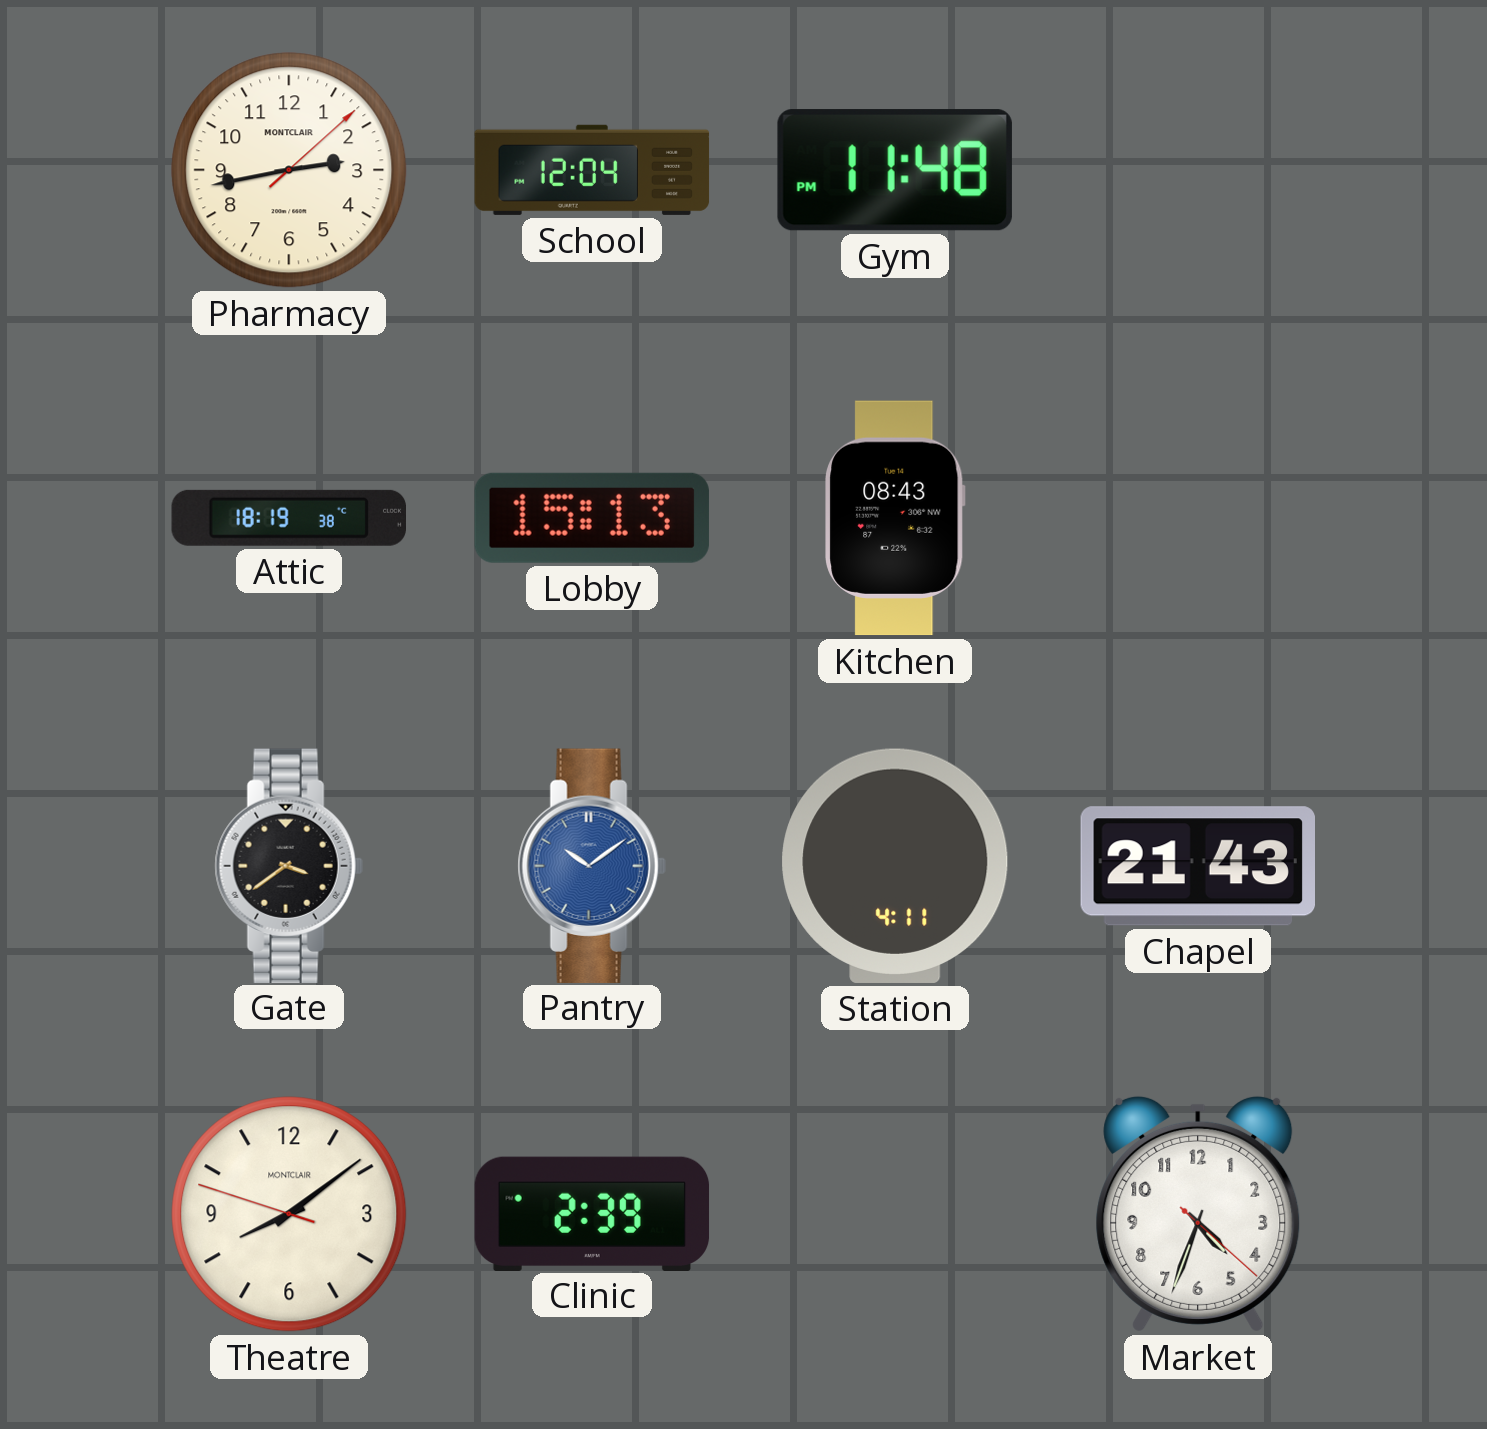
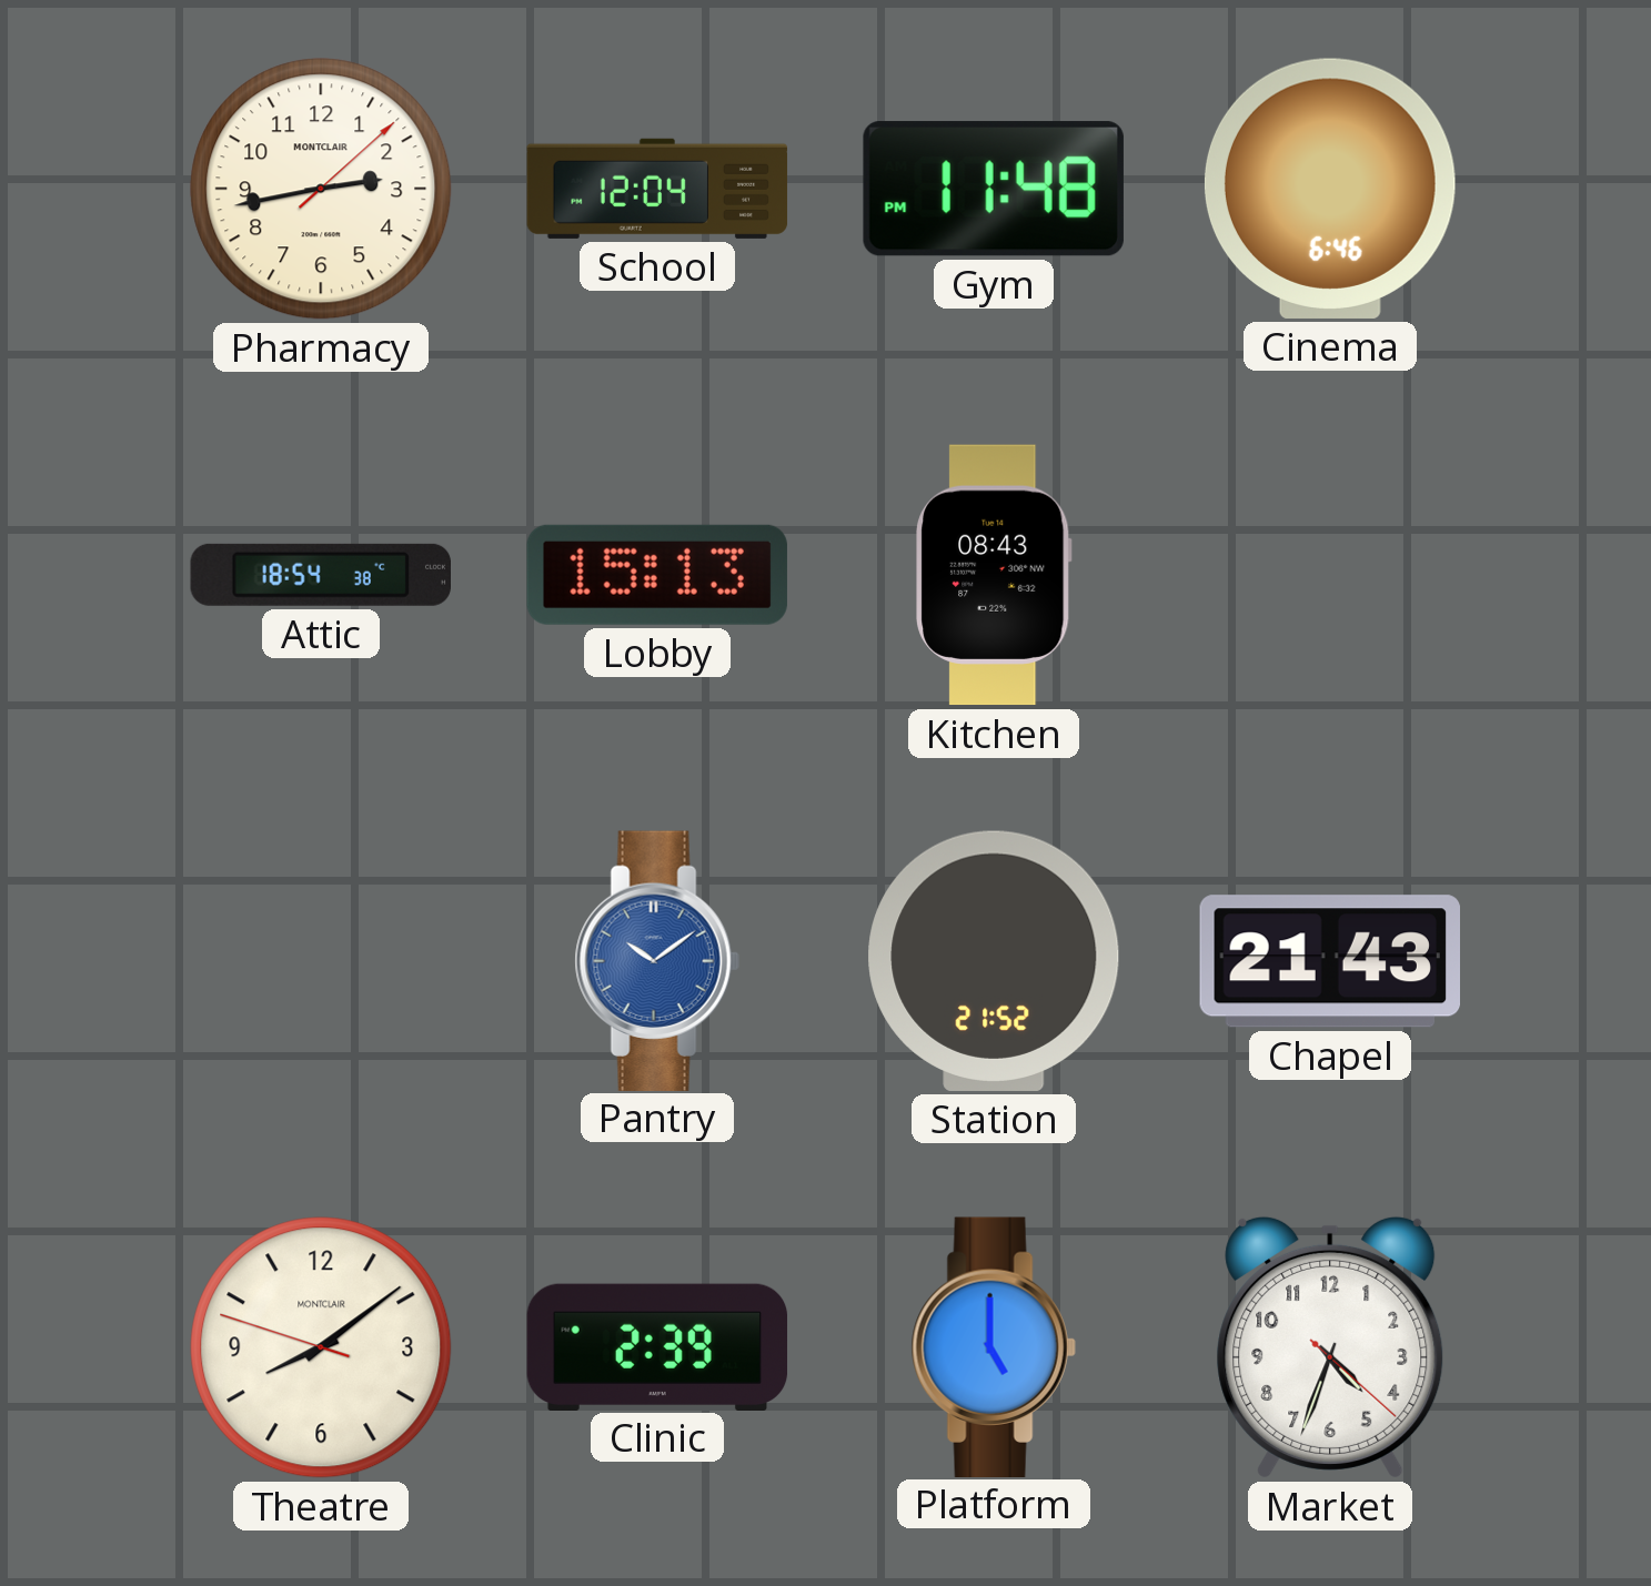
Cinema: none -> 6:46 (1330, 189)
Attic: 18:19 -> 18:54 (320, 575)
Gate: 3:39 -> none (289, 865)
Station: 4:11 -> 21:52 (994, 961)
Platform: none -> 5:00 (994, 1346)
